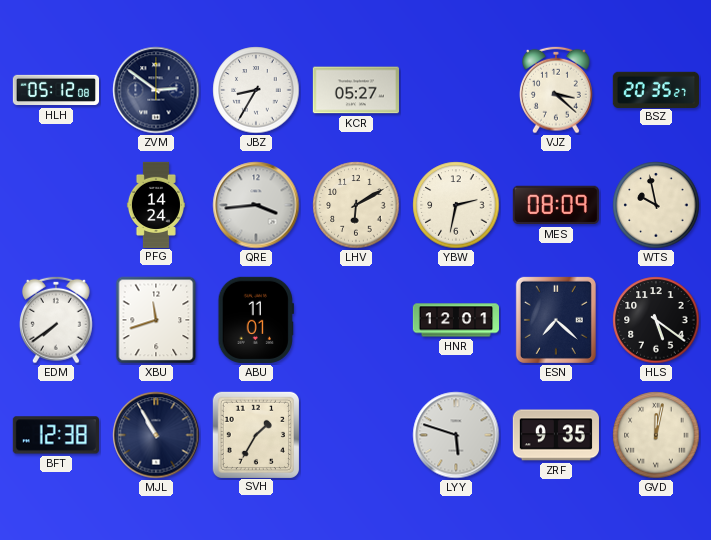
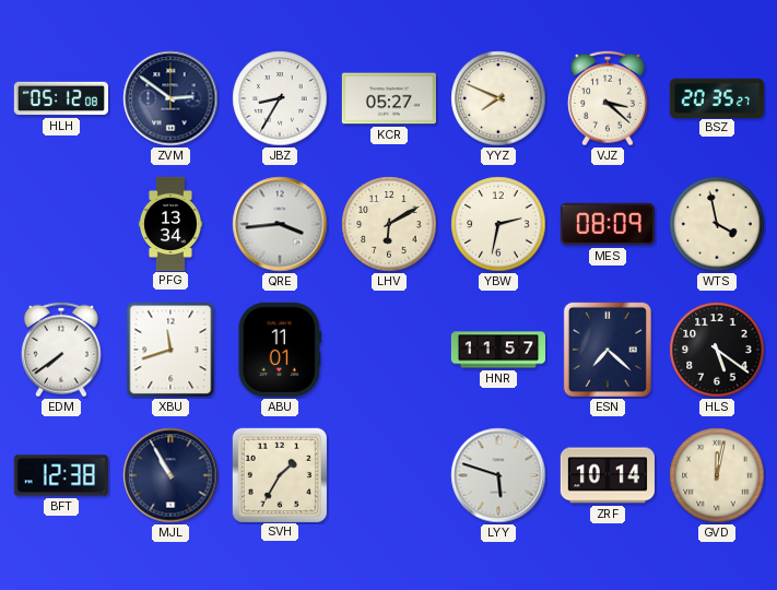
YYZ: none -> 7:49 (498, 98)
PFG: 14:24 -> 13:34 (170, 223)
WTS: 9:58 -> 3:58 (717, 224)
HNR: 12:01 -> 11:57 (497, 350)
ZRF: 9:35 -> 10:14 (608, 475)
